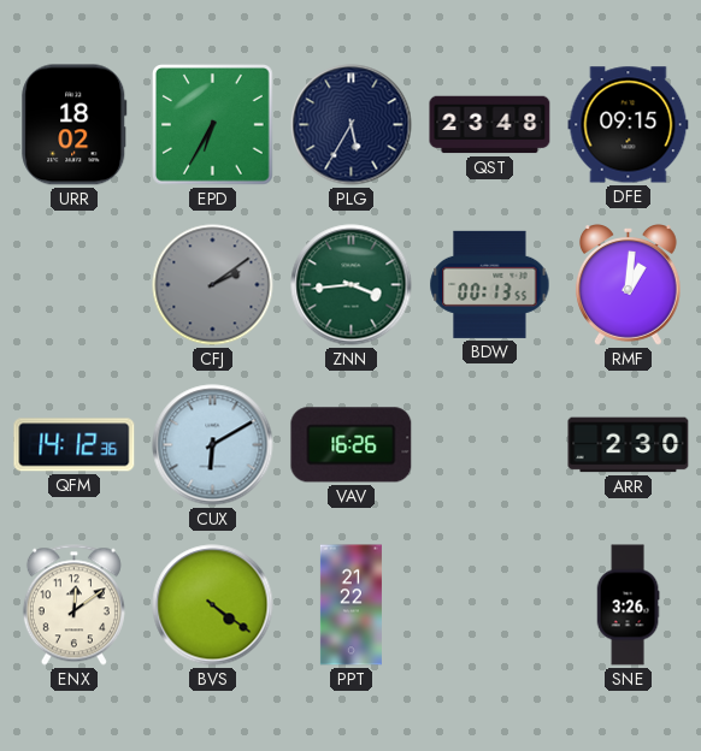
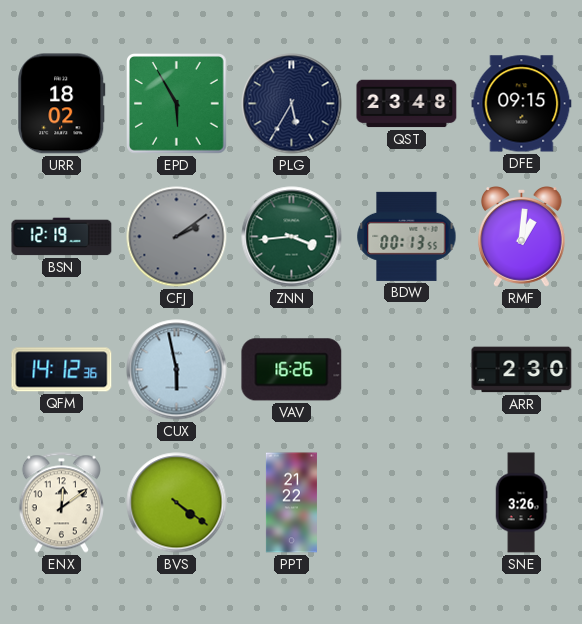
EPD: 6:35 -> 5:55 (177, 104)
BSN: none -> 12:19 (62, 237)
CUX: 6:10 -> 5:58 (177, 370)
